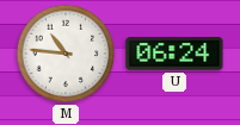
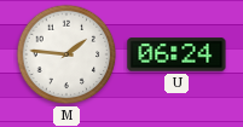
M: 10:46 -> 1:46 (66, 54)
